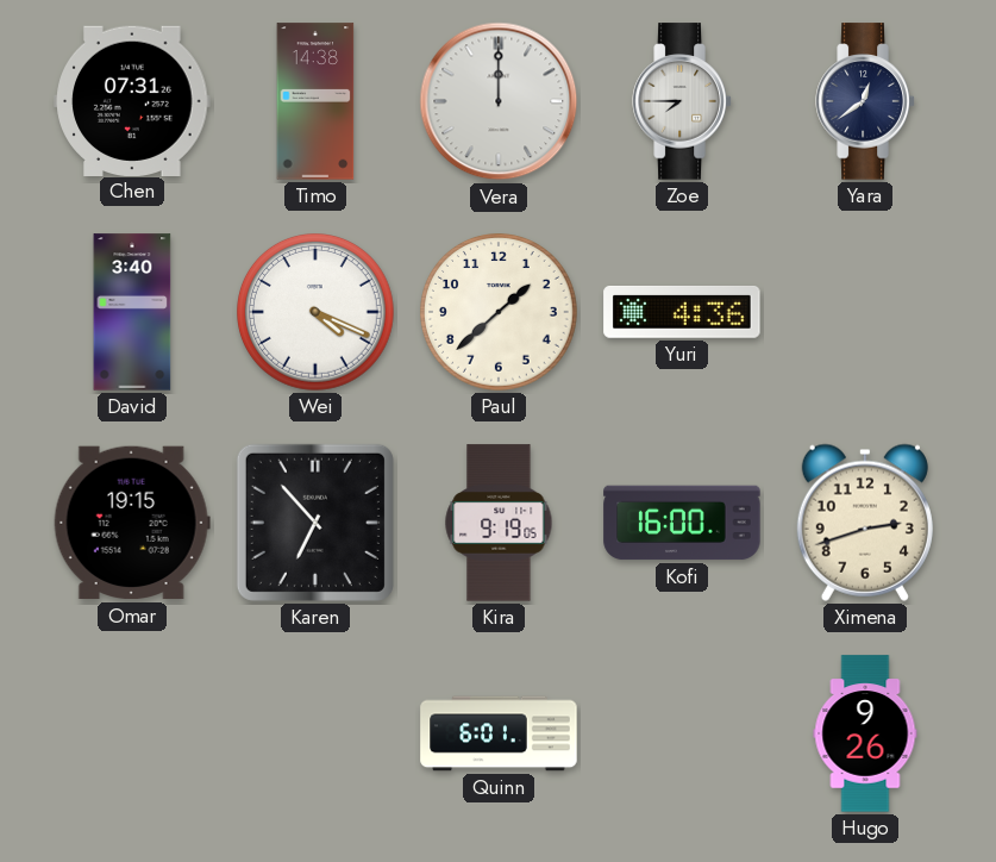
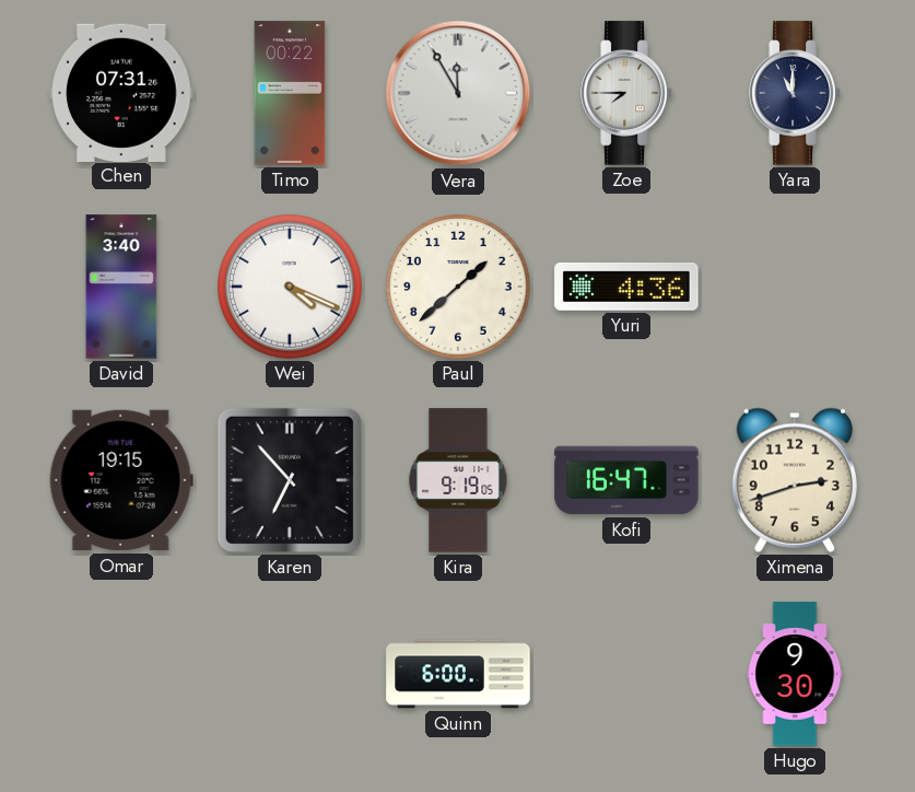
Timo: 14:38 -> 00:22 (290, 93)
Vera: 12:00 -> 11:55 (458, 93)
Yara: 12:39 -> 11:00 (795, 93)
Kofi: 16:00 -> 16:47 (626, 480)
Quinn: 6:01 -> 6:00 (458, 674)
Hugo: 9:26 -> 9:30 (795, 674)
